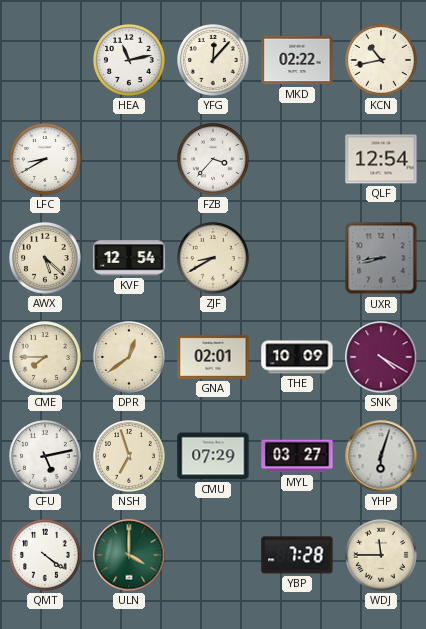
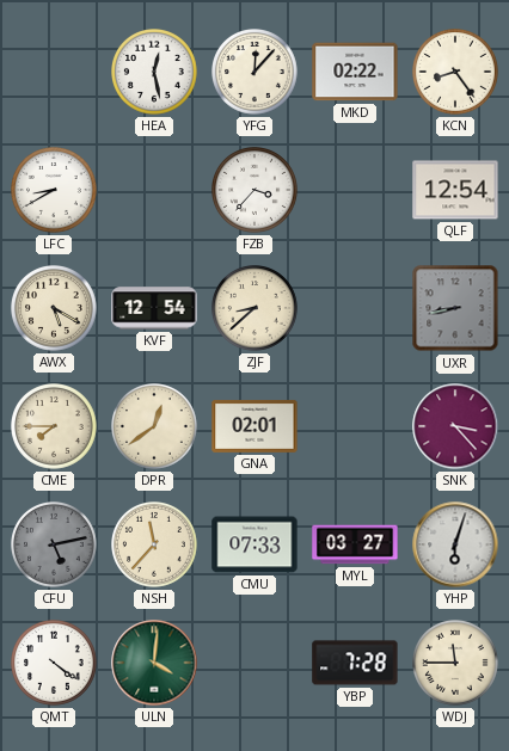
HEA: 11:13 -> 12:28 (155, 73)
KCN: 10:43 -> 8:24 (456, 73)
AWX: 5:22 -> 5:20 (55, 309)
ZJF: 8:40 -> 8:38 (256, 309)
THE: 10:09 -> none (297, 357)
SNK: 4:20 -> 3:23 (455, 426)
CFU dial: white -> grey (55, 546)
NSH: 6:57 -> 11:37 (155, 546)
CMU: 07:29 -> 07:33 (254, 544)
ULN: 4:00 -> 4:01 (154, 663)
